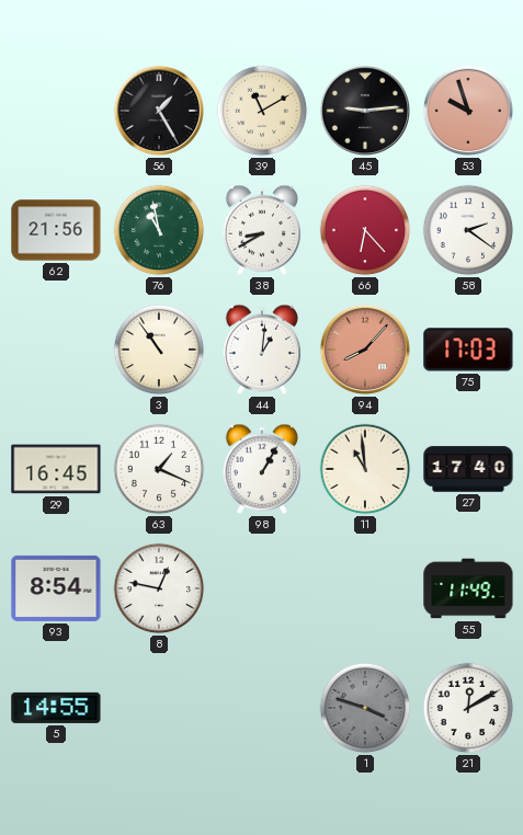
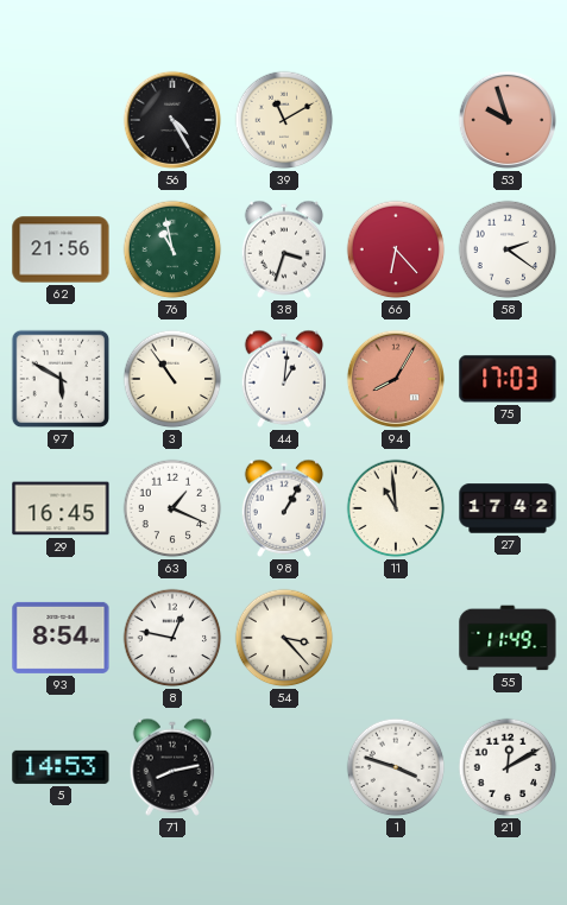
56: 1:25 -> 4:25 (172, 120)
45: 9:14 -> none (365, 111)
38: 8:40 -> 3:33 (284, 249)
97: none -> 5:50 (61, 379)
94: 8:07 -> 8:05 (396, 379)
27: 17:40 -> 17:42 (508, 508)
54: none -> 3:23 (284, 638)
5: 14:55 -> 14:53 (61, 767)
71: none -> 8:13 (172, 767)
1 dial: grey -> white (396, 767)
